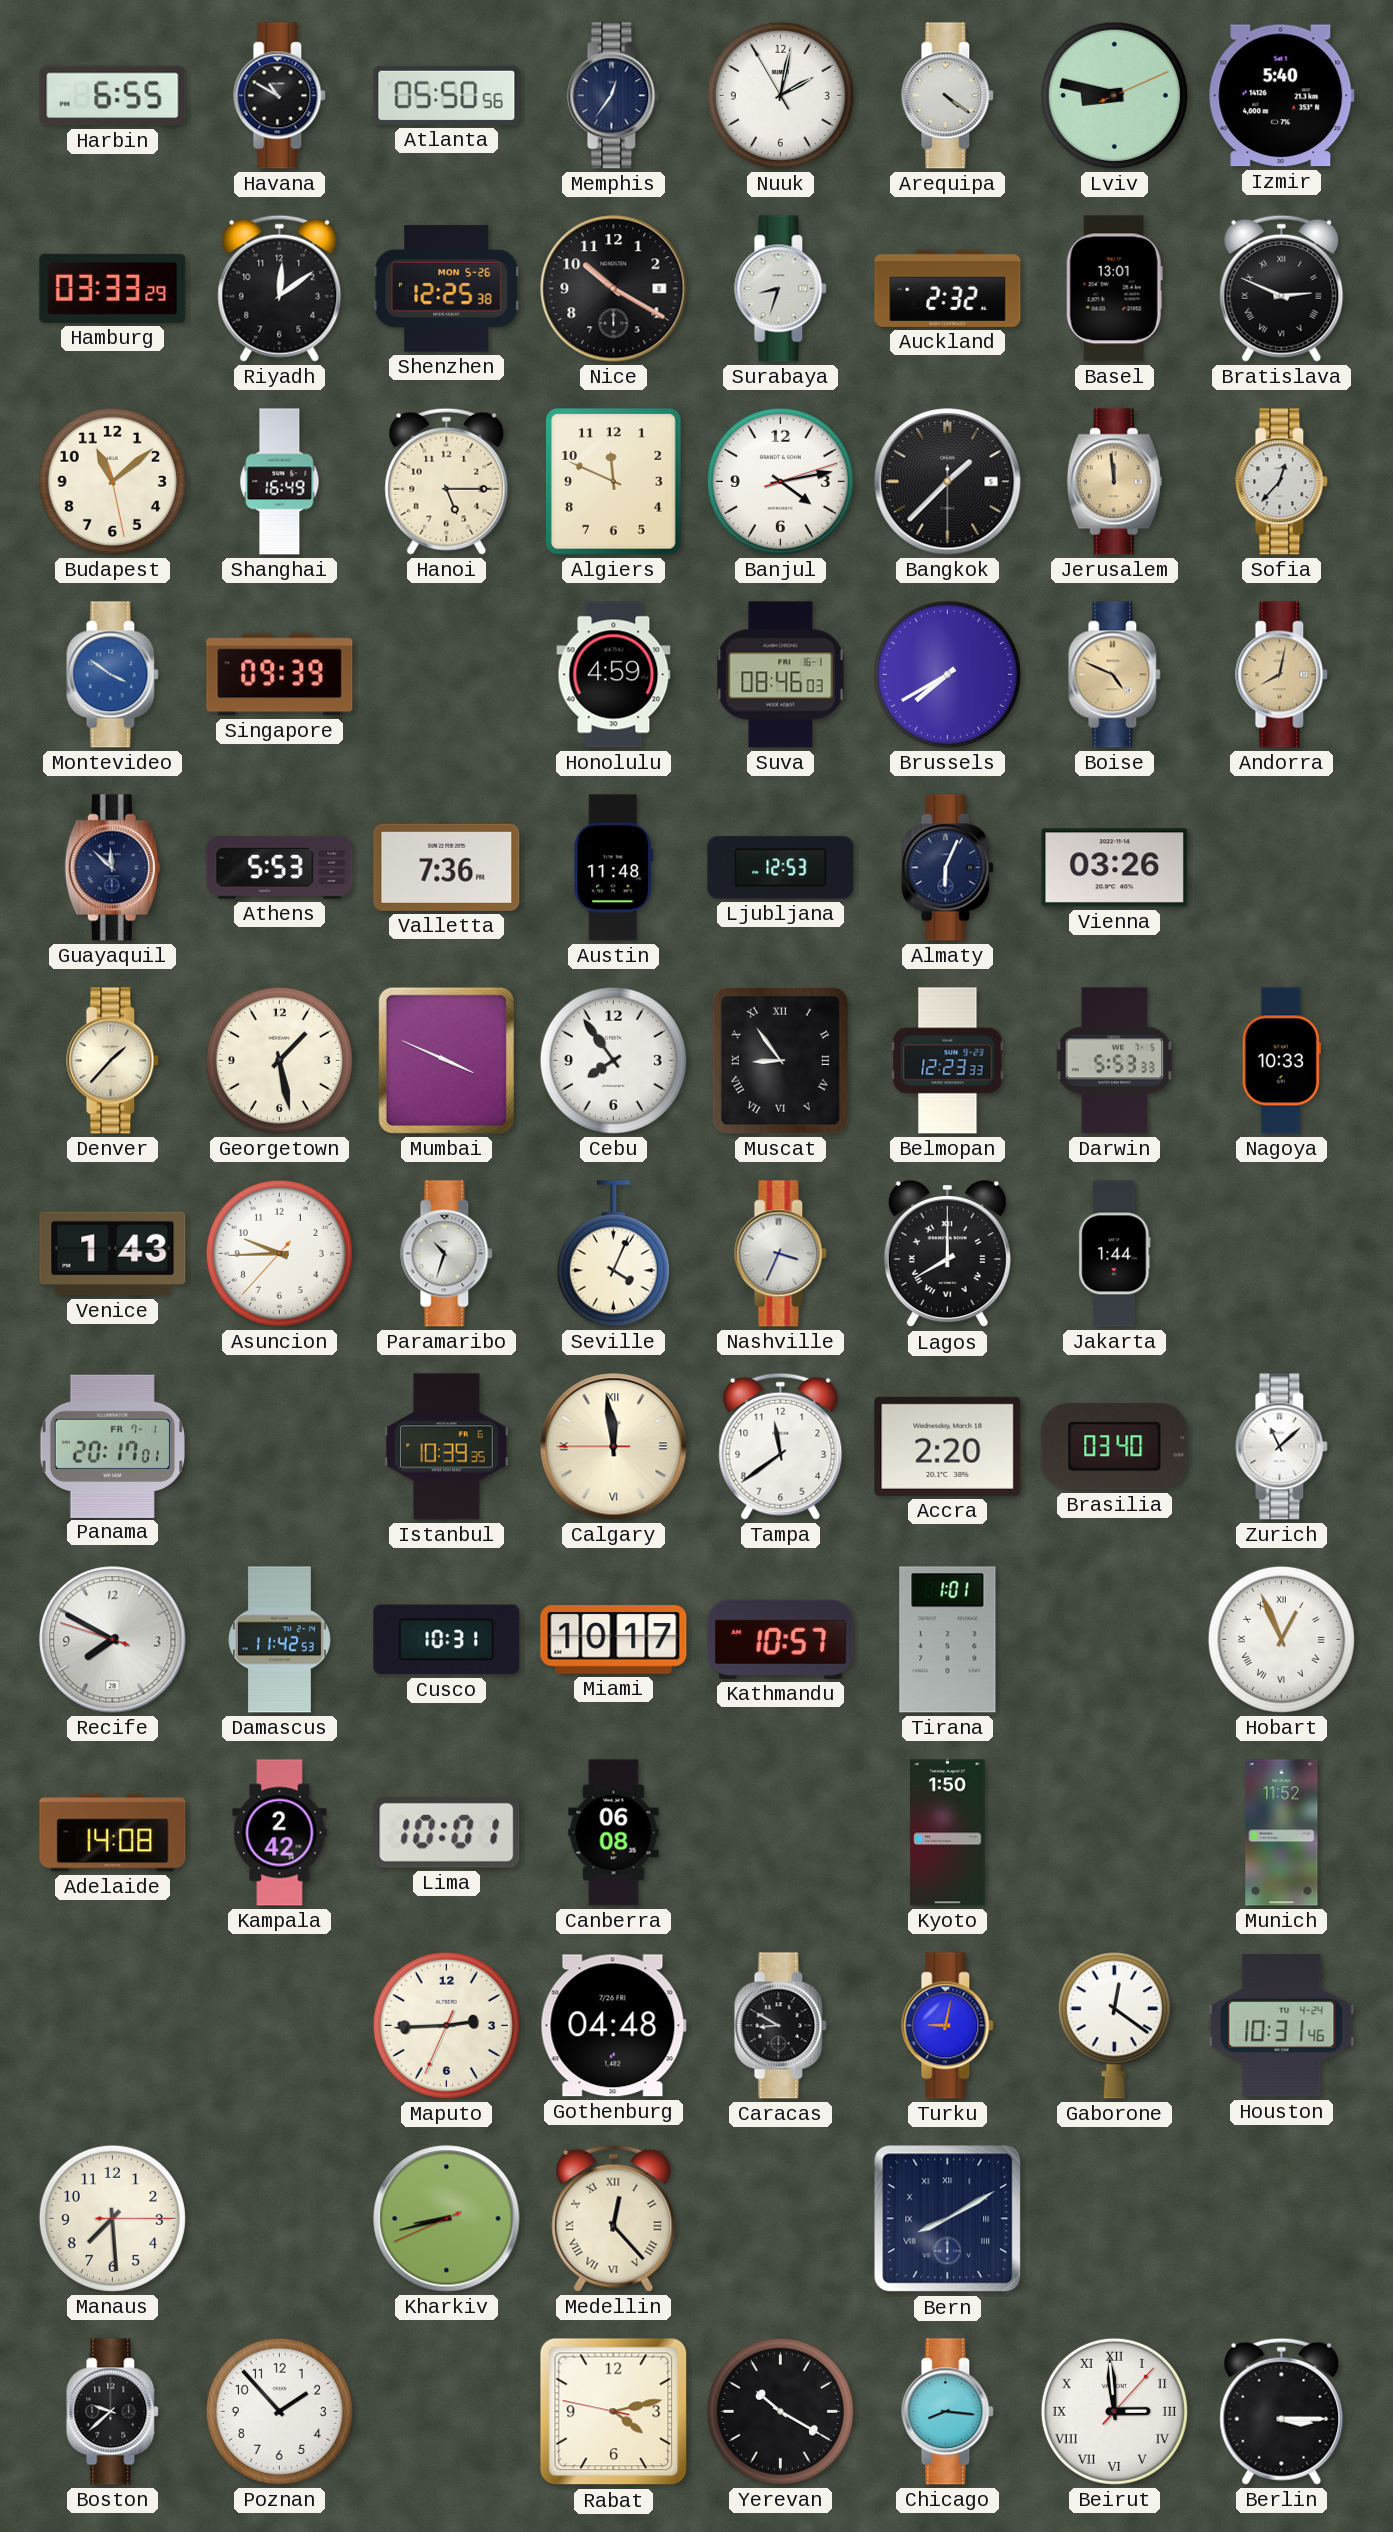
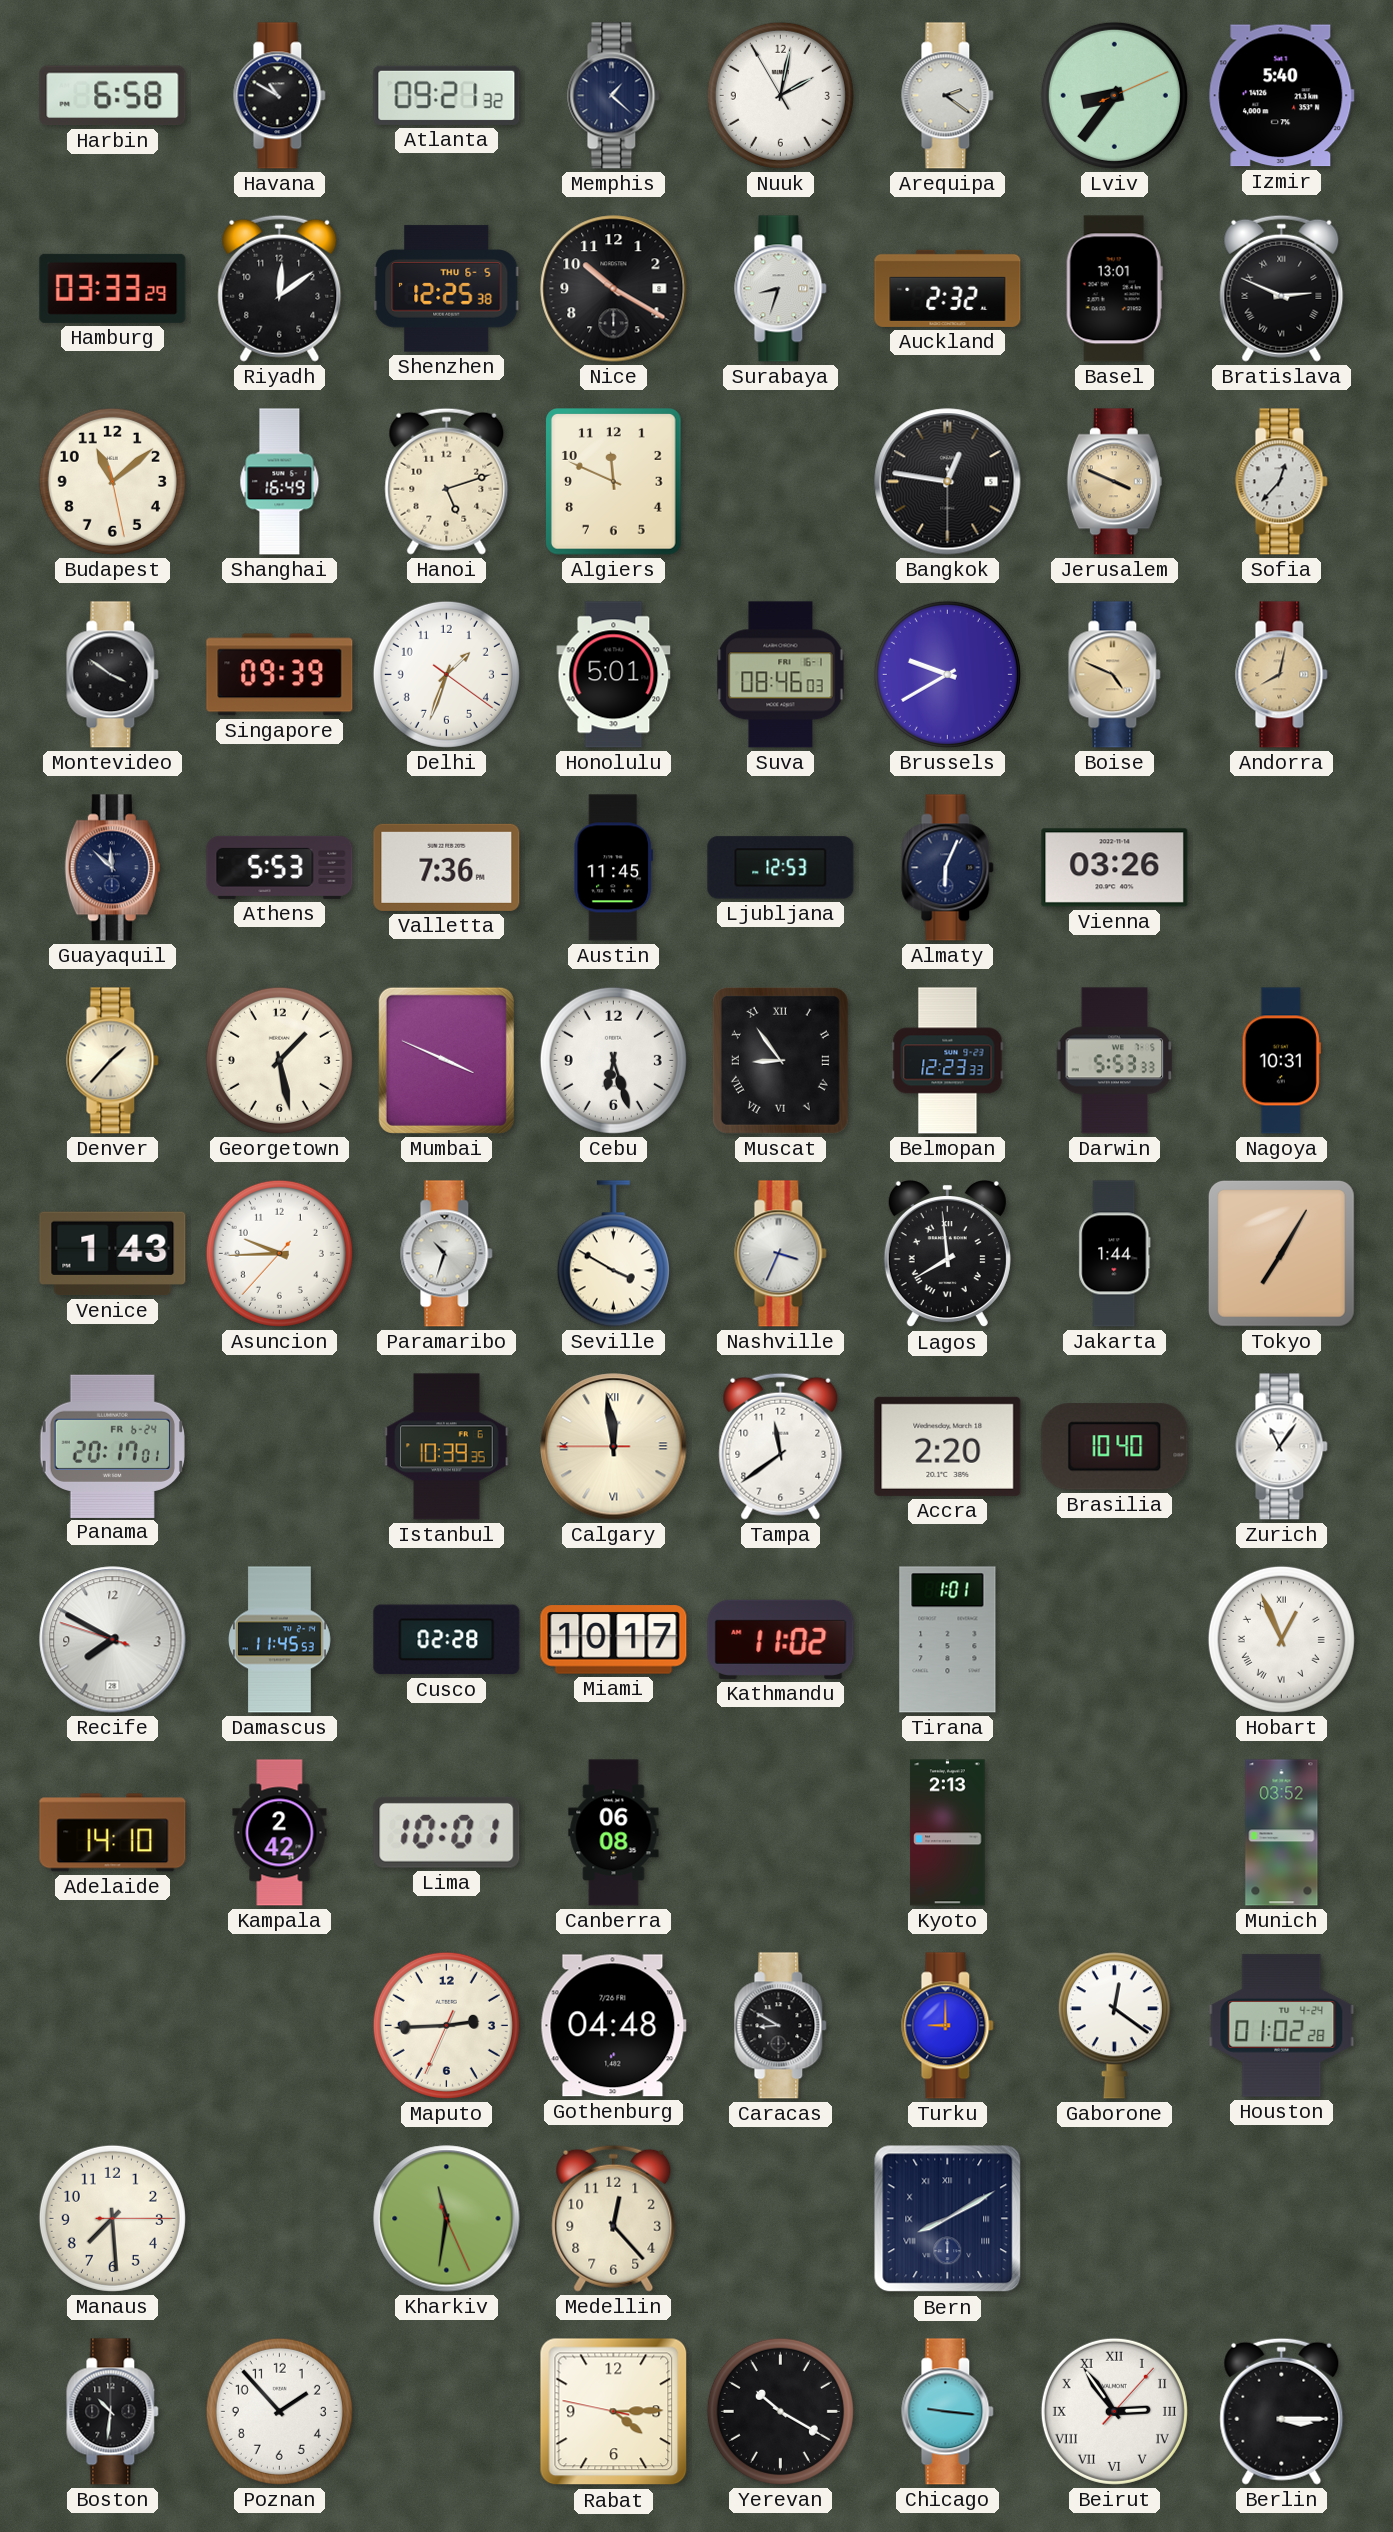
Harbin: 6:55 -> 6:58 (113, 96)
Atlanta: 05:50 -> 09:21 (447, 95)
Memphis: 12:36 -> 1:22 (614, 96)
Arequipa: 4:21 -> 2:21 (948, 96)
Lviv: 8:47 -> 8:36 (1114, 95)
Shenzhen date: MON 5-26 -> THU 6-5 (447, 289)
Hanoi: 5:15 -> 5:12 (447, 481)
Banjul: 4:13 -> none (780, 481)
Bangkok: 1:37 -> 12:46 (948, 482)
Jerusalem: 11:59 -> 3:49 (1114, 482)
Montevideo dial: blue -> black (113, 675)
Delhi: none -> 1:33 (446, 674)
Honolulu: 4:59 -> 5:01 (614, 675)
Brussels: 7:40 -> 9:40 (947, 674)
Austin: 11:48 -> 11:45 (613, 868)
Cebu: 7:54 -> 6:27 (613, 1060)
Nagoya: 10:33 -> 10:31 (1281, 1061)
Seville: 4:04 -> 3:50 (613, 1254)
Lagos: 8:00 -> 7:59 (947, 1254)
Tokyo: none -> 7:05 (1281, 1253)
Panama date: FR 7-1 -> FR 6-24 (112, 1446)
Brasilia: 03:40 -> 10:40 (1115, 1447)
Zurich: 11:08 -> 11:06 (1282, 1447)
Damascus: 11:42 -> 11:45 (280, 1640)
Cusco: 10:31 -> 02:28 (447, 1640)
Kathmandu: 10:57 -> 11:02 (781, 1639)
Adelaide: 14:08 -> 14:10 (113, 1833)
Kyoto: 1:50 -> 2:13 (948, 1833)
Munich: 11:52 -> 03:52 (1282, 1833)
Turku: 9:02 -> 9:00 (948, 2026)
Houston: 10:31 -> 01:02 (1282, 2026)
Kharkiv: 8:42 -> 11:31 (447, 2219)
Medellin numerals: Roman -> Arabic (614, 2218)
Boston: 9:38 -> 10:31 (113, 2412)
Rabat: 4:12 -> 4:14 (614, 2412)
Chicago: 8:16 -> 9:16 (948, 2412)
Beirut: 2:59 -> 2:54 (1114, 2411)
